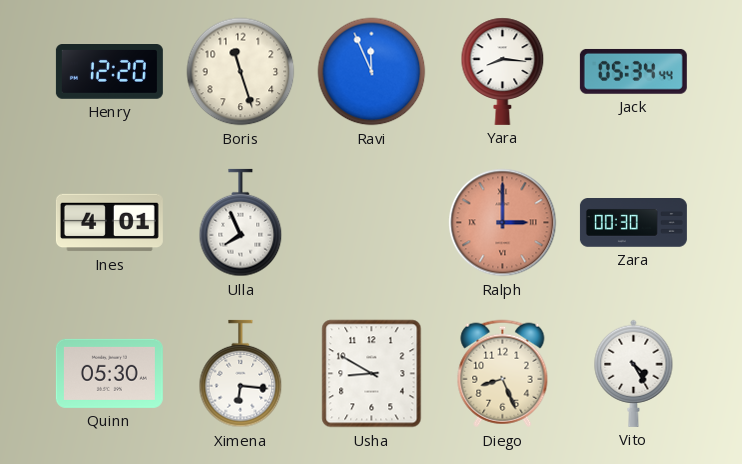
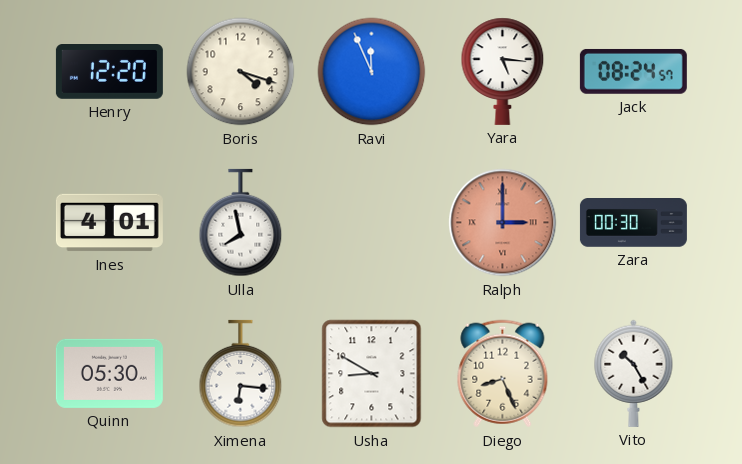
Boris: 11:27 -> 4:18 (241, 72)
Yara: 8:16 -> 5:16 (503, 71)
Jack: 05:34 -> 08:24 (633, 71)
Ulla: 7:56 -> 7:58 (241, 223)
Vito: 4:25 -> 10:25 (634, 373)
